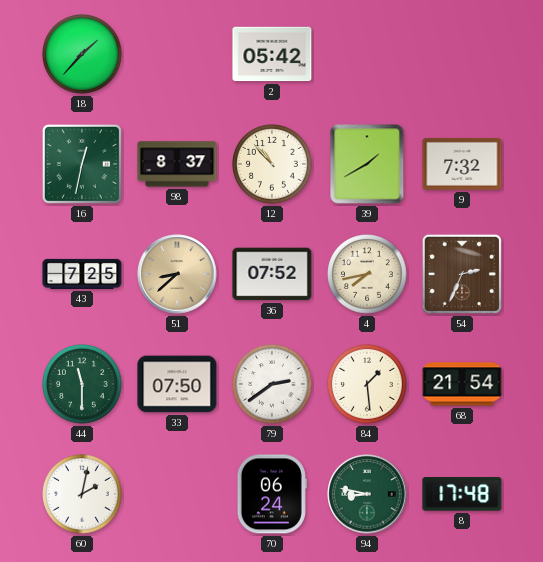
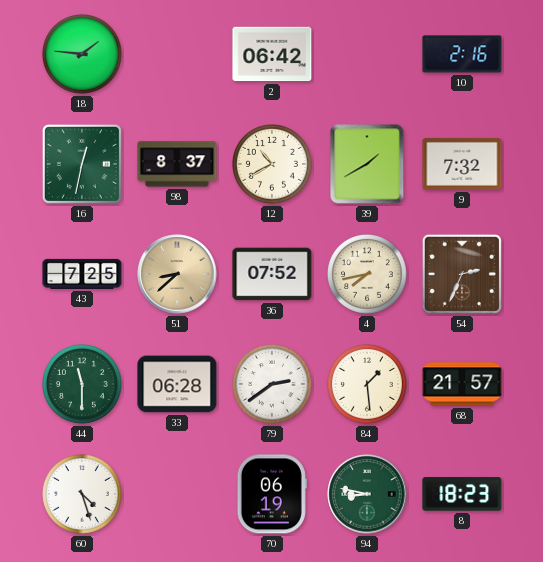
18: 1:37 -> 1:46 (83, 55)
2: 05:42 -> 06:42 (272, 54)
10: none -> 2:16 (462, 54)
12: 10:53 -> 10:40 (273, 165)
33: 07:50 -> 06:28 (177, 384)
68: 21:54 -> 21:57 (462, 384)
60: 2:02 -> 4:27 (83, 495)
70: 06:24 -> 06:19 (272, 494)
8: 17:48 -> 18:23 (462, 494)
